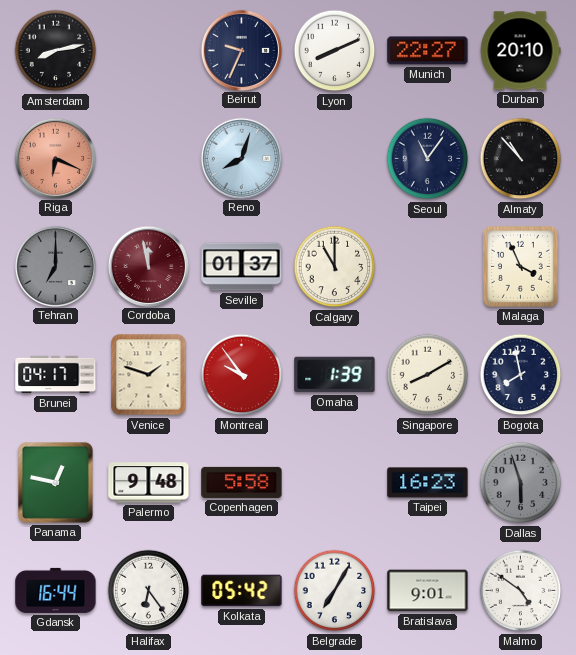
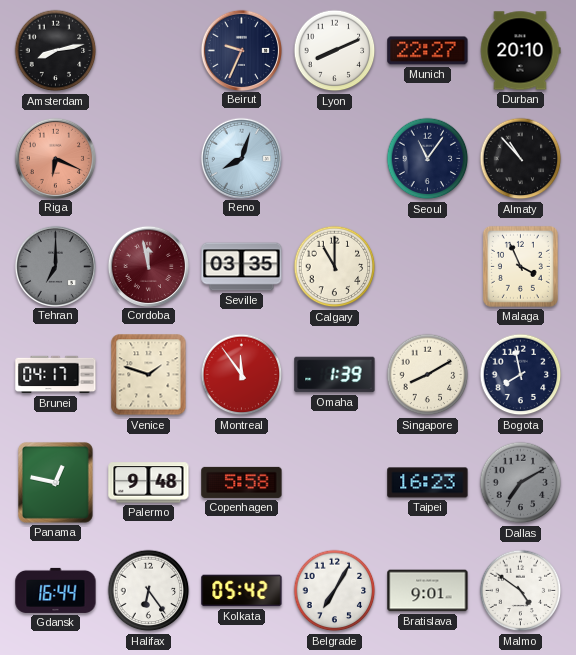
Seville: 01:37 -> 03:35 (242, 267)
Montreal: 9:54 -> 11:54 (242, 375)
Dallas: 5:57 -> 7:10 (521, 483)
